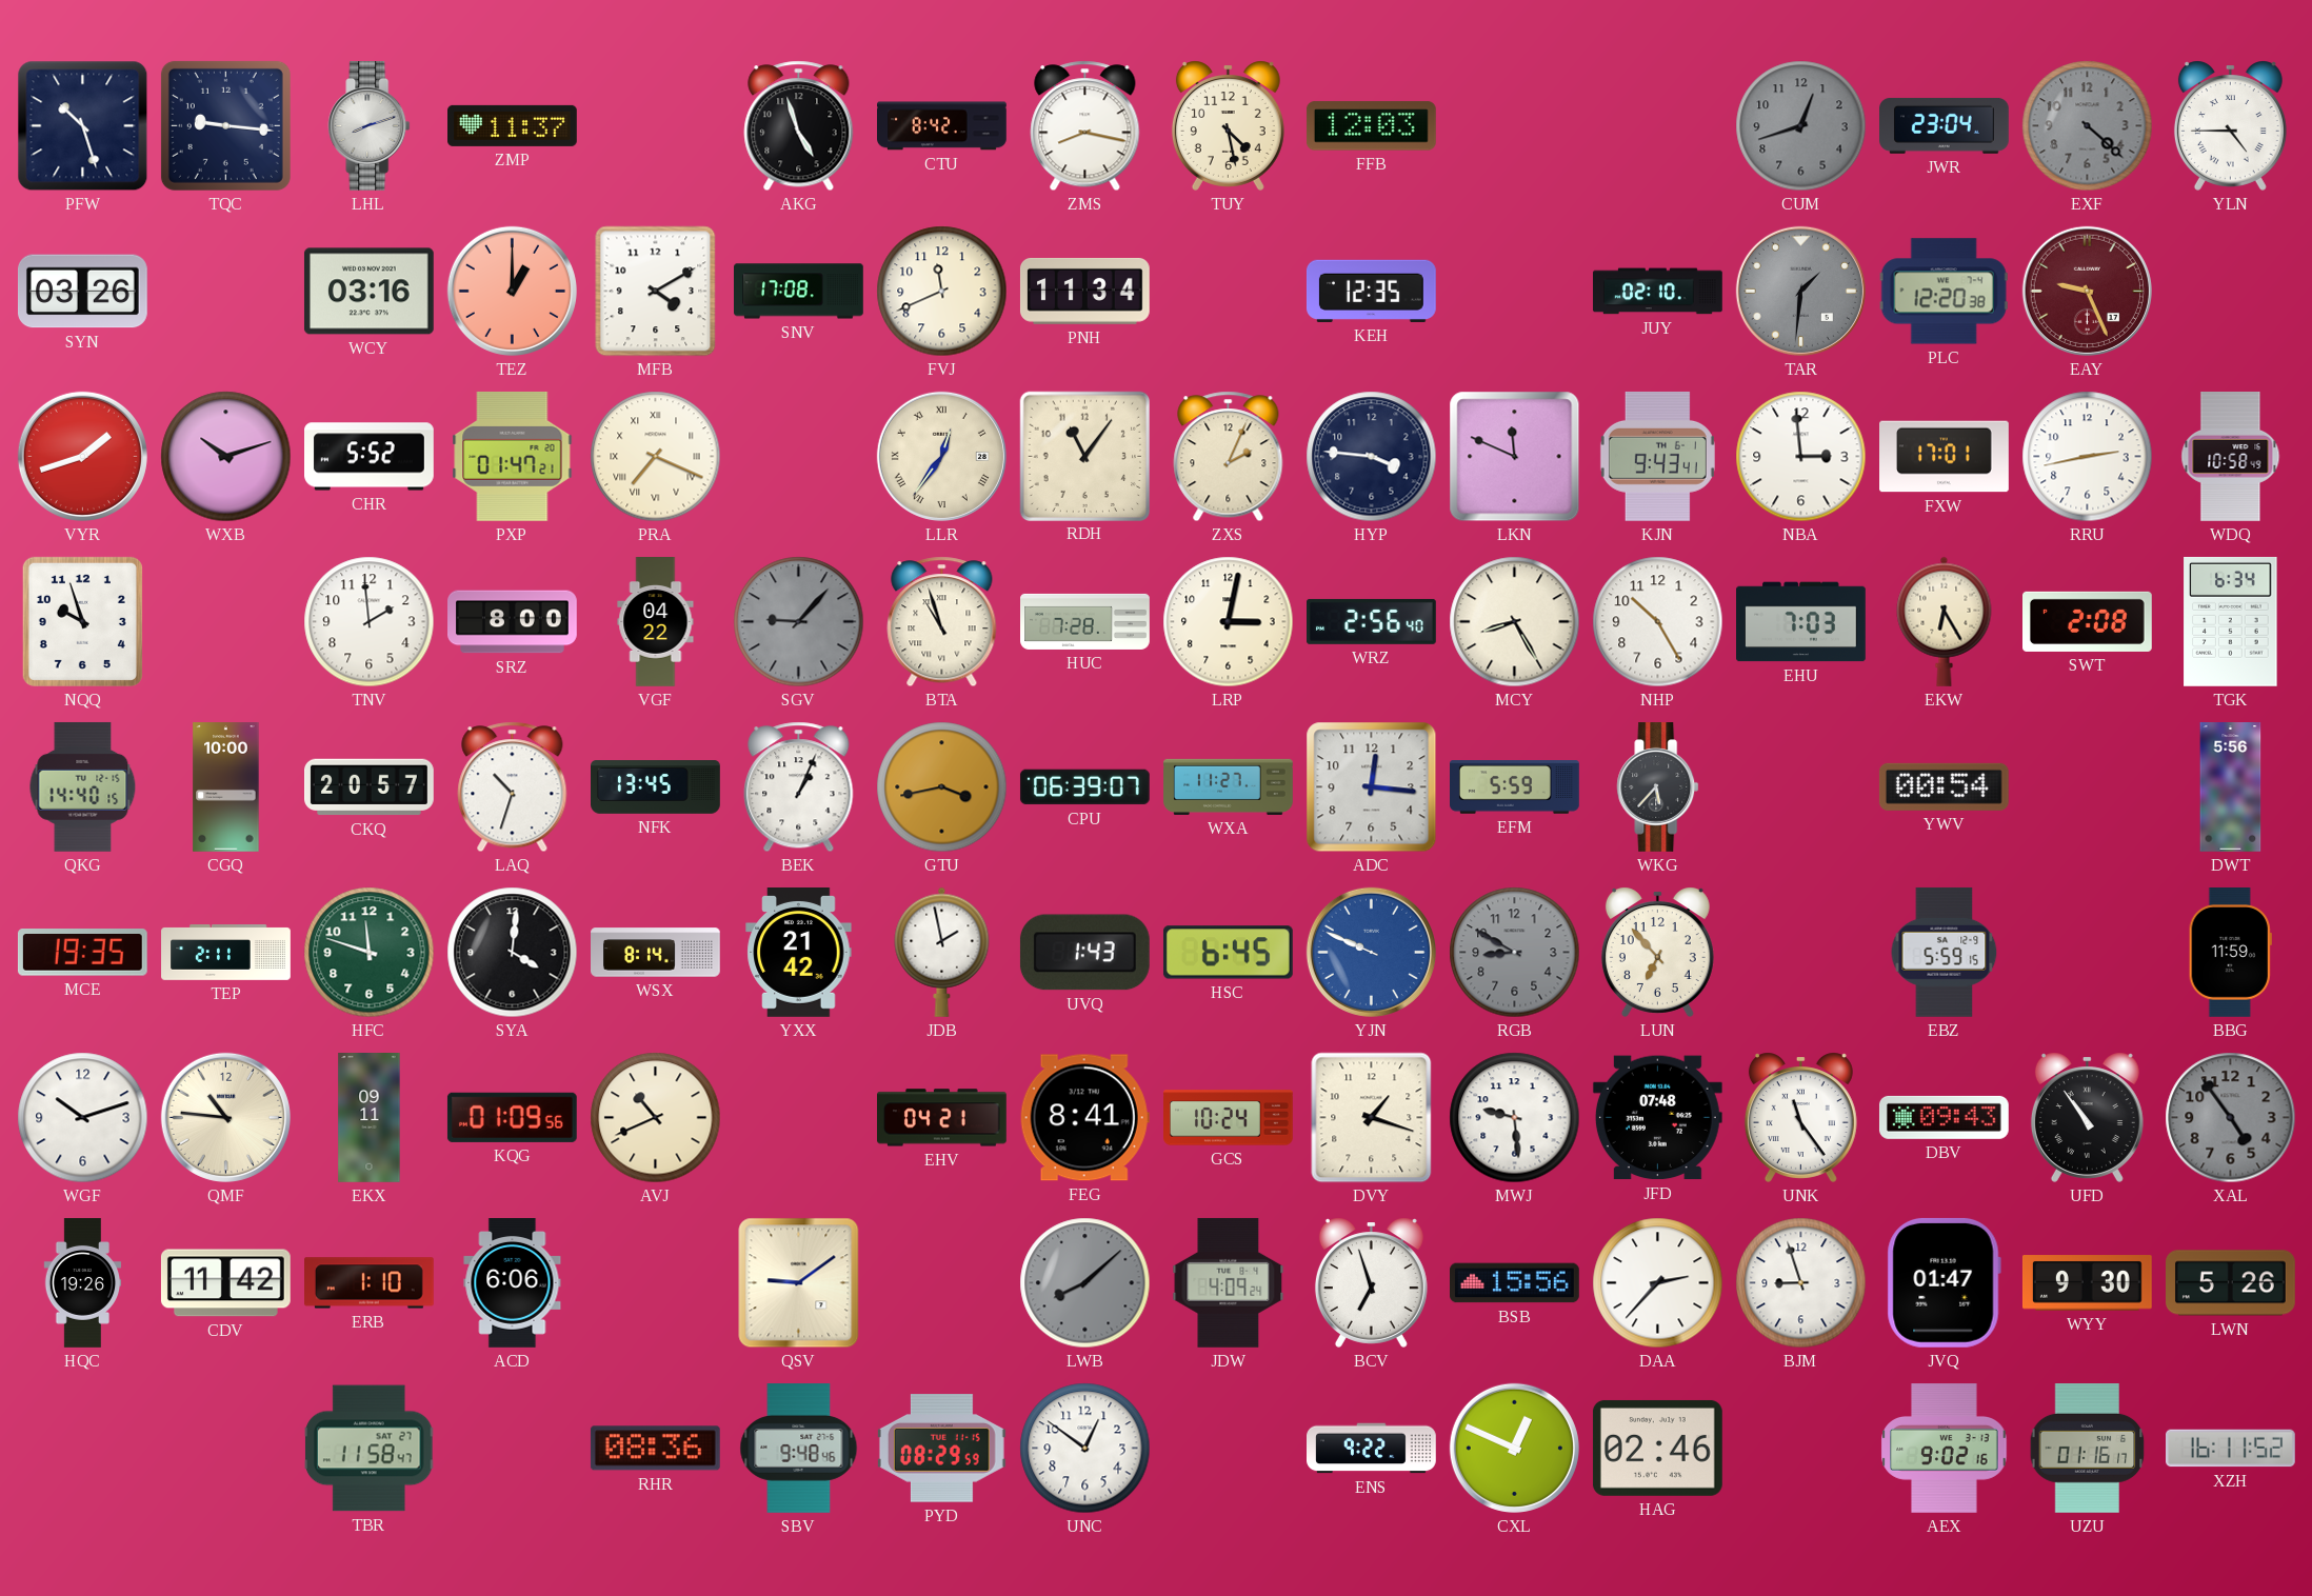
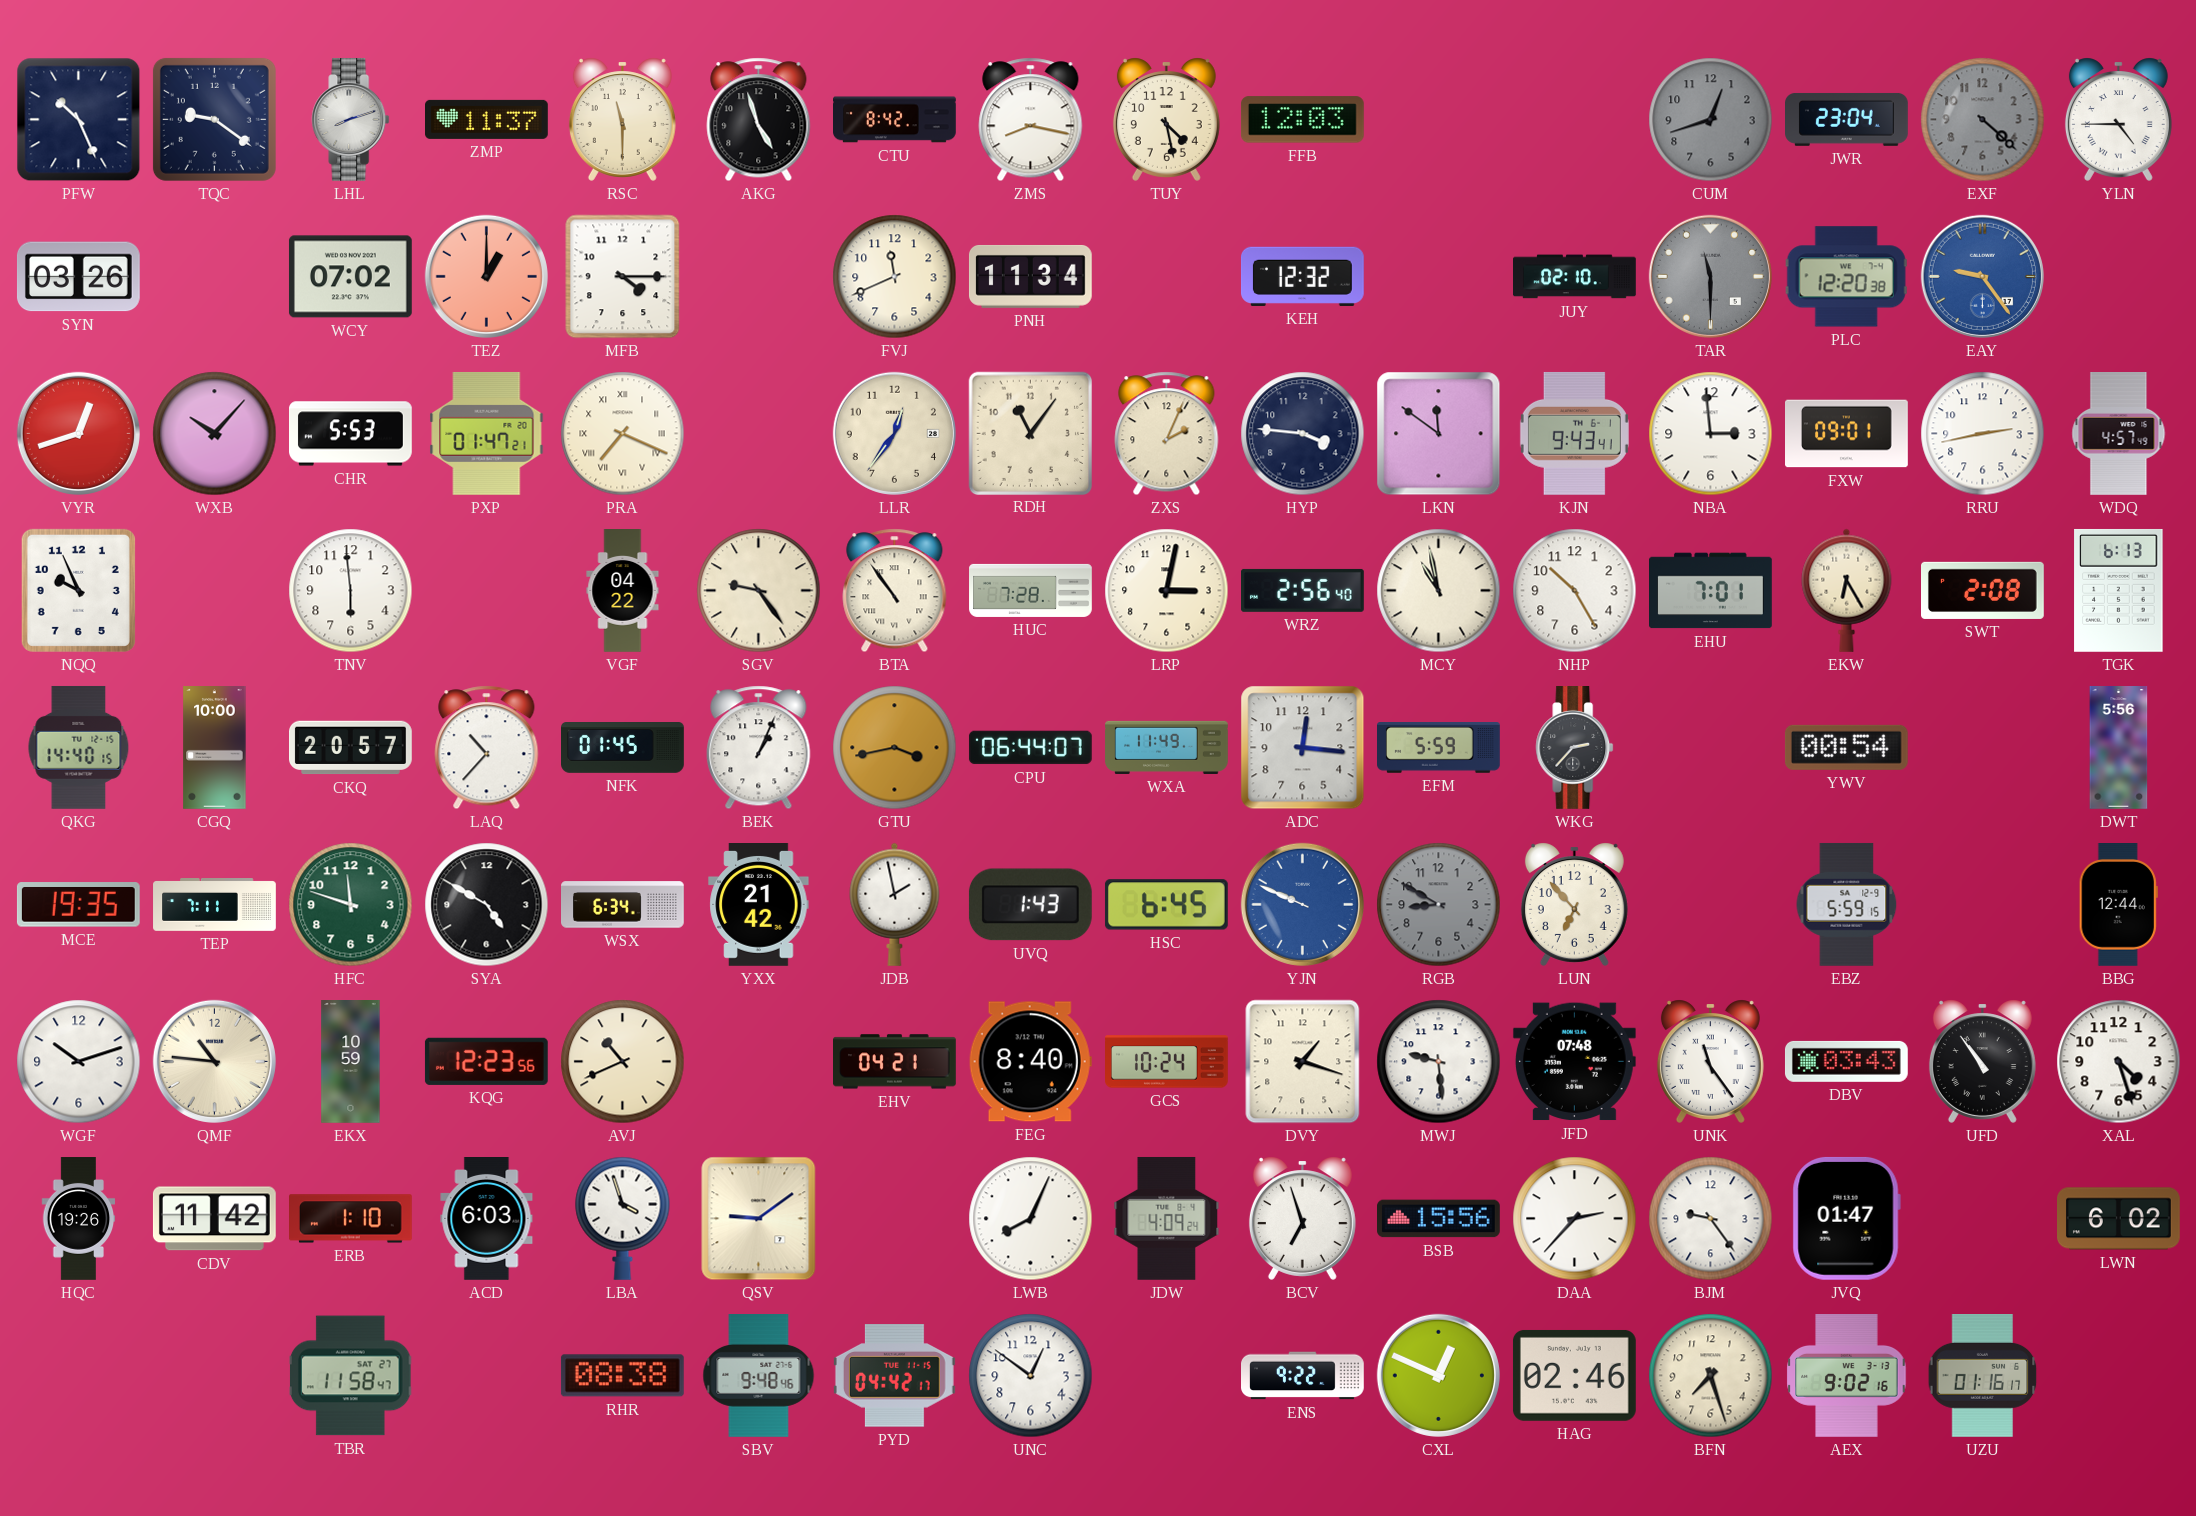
PFW: 10:27 -> 10:26 (79, 120)
TQC: 9:16 -> 9:21 (214, 119)
RSC: none -> 11:30 (622, 119)
WCY: 03:16 -> 07:02 (350, 277)
MFB: 4:10 -> 4:15 (623, 277)
SNV: 17:08 -> none (799, 292)
KEH: 12:35 -> 12:32 (1302, 276)
TAR: 1:31 -> 11:30 (1710, 276)
EAY: 9:26 -> 9:24 (1982, 276)
EAY dial: burgundy -> blue (1982, 276)
VYR: 1:42 -> 12:42 (78, 433)
WXB: 10:12 -> 10:07 (215, 434)
CHR: 5:52 -> 5:53 (351, 434)
LLR numerals: Roman -> Arabic (894, 433)
LKN: 11:49 -> 11:51 (1439, 434)
FXW: 17:01 -> 09:01 (1847, 434)
WDQ: 10:58 -> 4:57 (2119, 434)
NQQ: 9:57 -> 9:56 (78, 590)
TNV: 1:59 -> 5:59 (351, 591)
SRZ: 8:00 -> none (513, 622)
SGV: 9:07 -> 9:24 (759, 591)
SGV dial: grey -> cream (759, 591)
BTA: 10:57 -> 10:54 (895, 591)
MCY: 8:25 -> 10:58 (1439, 591)
EHU: 7:03 -> 7:01 (1711, 591)
TGK: 6:34 -> 6:13 (2119, 590)
LAQ: 10:33 -> 10:37 (487, 748)
NFK: 13:45 -> 01:45 (623, 748)
CPU: 06:39 -> 06:44 (1030, 748)
WXA: 11:27 -> 11:49 (1167, 747)
WKG: 5:37 -> 2:37 (1575, 748)
TEP: 2:11 -> 7:11 (215, 905)
SYA: 4:01 -> 4:50 (487, 905)
WSX: 8:14 -> 6:34 (623, 905)
BBG: 11:59 -> 12:44 (2118, 905)
EKX: 09:11 -> 10:59 (351, 1062)
KQG: 01:09 -> 12:23 (486, 1061)
FEG: 8:41 -> 8:40 (1030, 1062)
DBV: 09:43 -> 03:43 (1846, 1061)
XAL: 4:54 -> 4:27 (2119, 1062)
XAL dial: grey -> white (2119, 1062)
ACD: 6:06 -> 6:03 (487, 1219)
LBA: none -> 3:57 (623, 1218)
LWB: 8:08 -> 8:04 (1031, 1219)
LWB dial: grey -> white (1031, 1219)
BJM: 8:57 -> 9:24 (1711, 1219)
WYY: 9:30 -> none (2087, 1283)
LWN: 5:26 -> 6:02 (2119, 1219)
RHR: 08:36 -> 08:38 (622, 1376)
PYD: 08:29 -> 04:42 (894, 1376)
BFN: none -> 7:27 (1711, 1376)
XZH: 16:11 -> none (2231, 1449)
